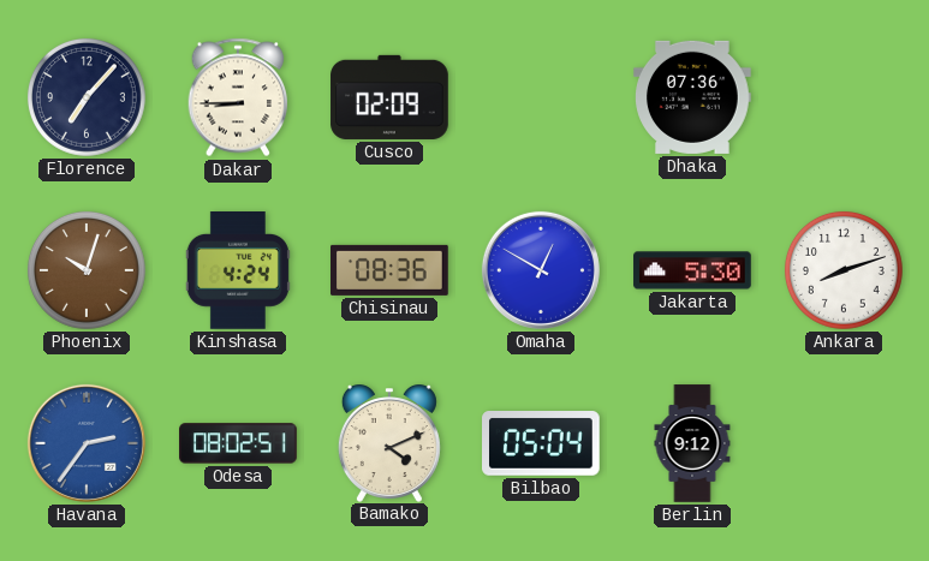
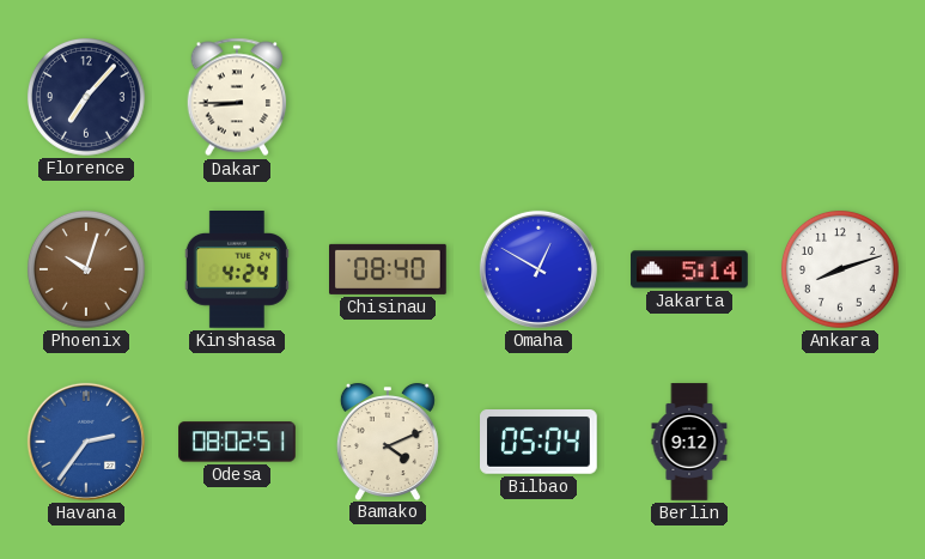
Cusco: 02:09 -> none (389, 97)
Dhaka: 07:36 -> none (693, 97)
Chisinau: 08:36 -> 08:40 (389, 269)
Jakarta: 5:30 -> 5:14 (689, 269)
